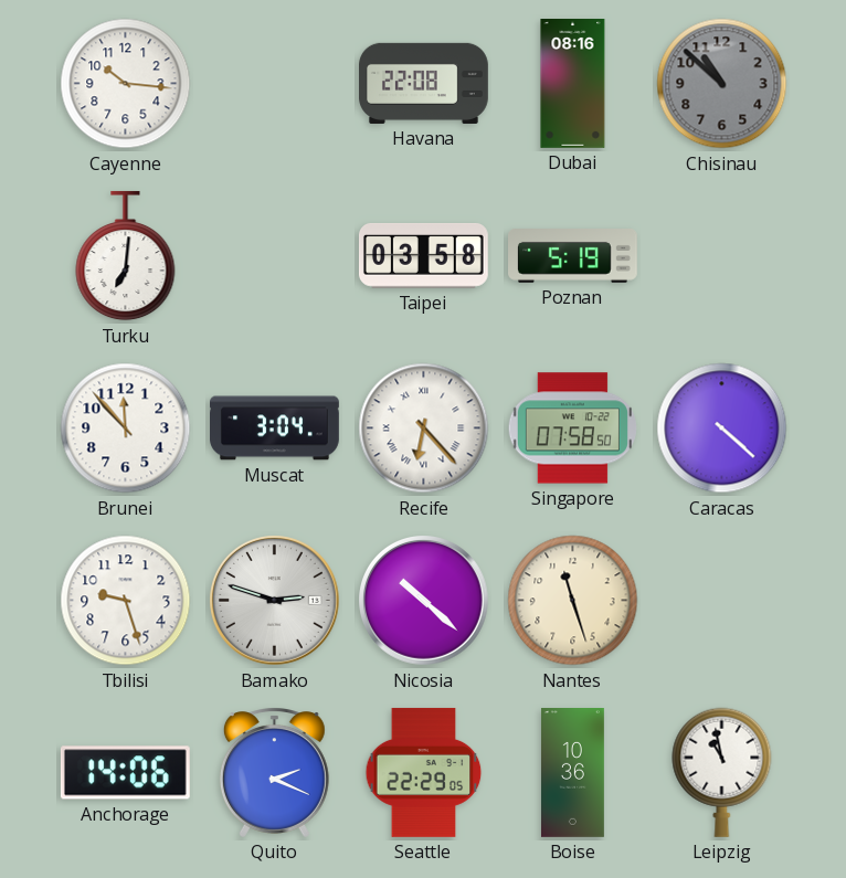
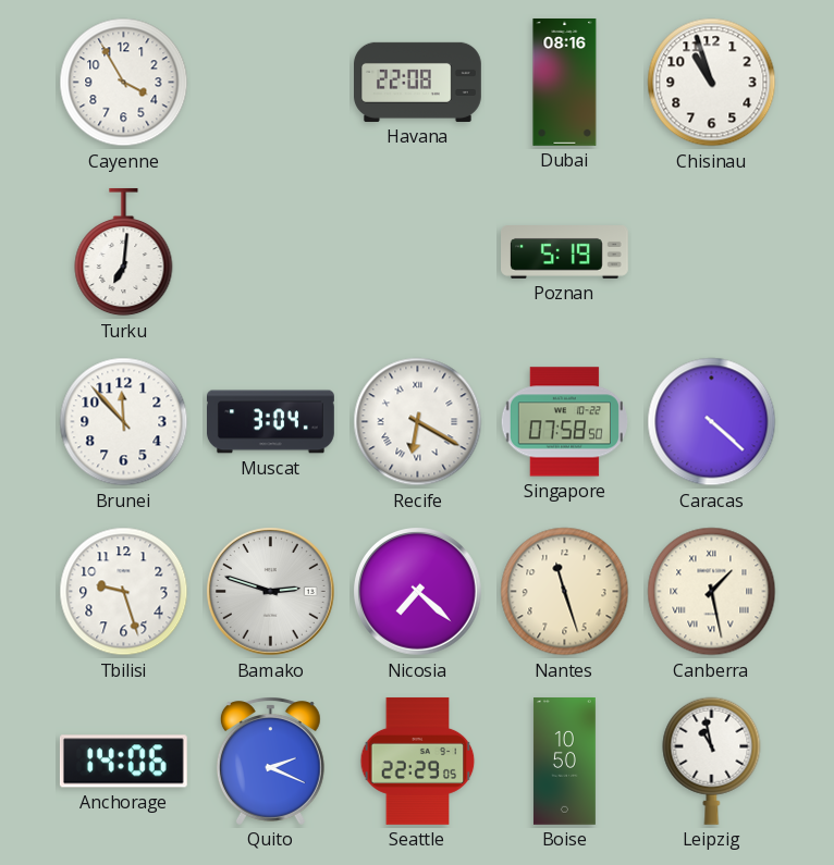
Cayenne: 10:16 -> 3:55 (124, 83)
Chisinau: 10:52 -> 10:57 (712, 83)
Chisinau dial: grey -> white (712, 83)
Taipei: 03:58 -> none (423, 255)
Recife: 6:23 -> 6:20 (418, 422)
Nicosia: 10:22 -> 7:22 (418, 592)
Canberra: none -> 1:28 (712, 592)
Boise: 10:36 -> 10:50 (564, 762)
